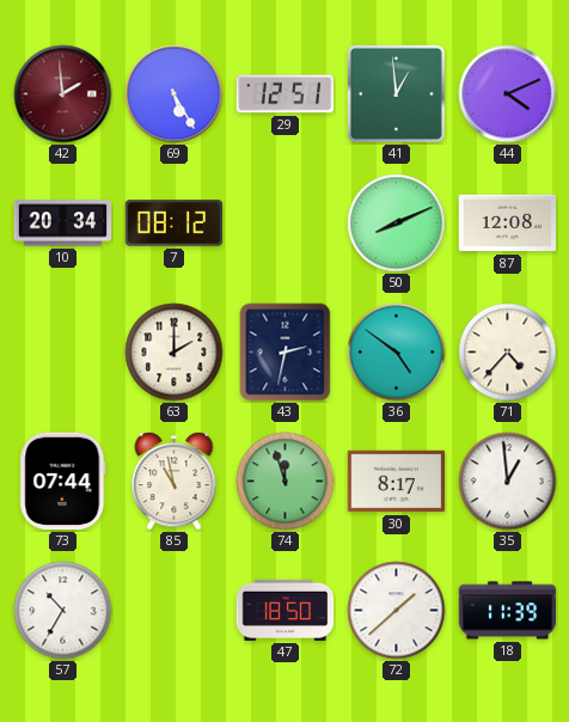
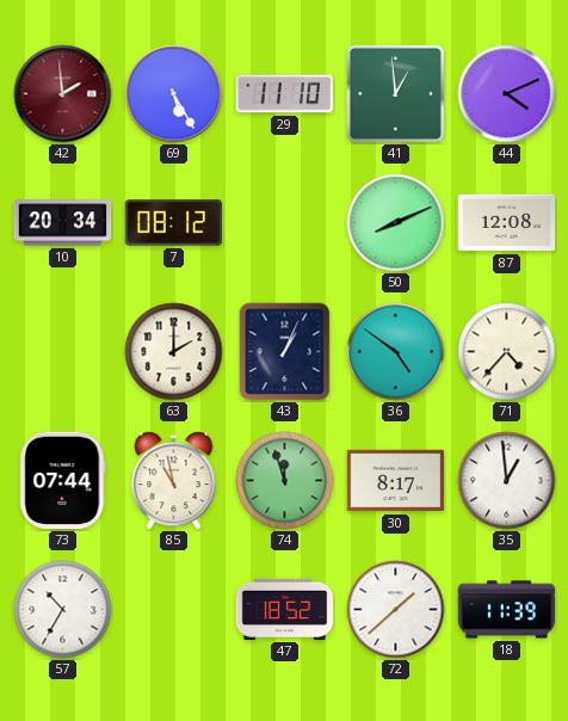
29: 12:51 -> 11:10 (284, 94)
43: 2:32 -> 1:04 (285, 352)
47: 18:50 -> 18:52 (285, 609)
